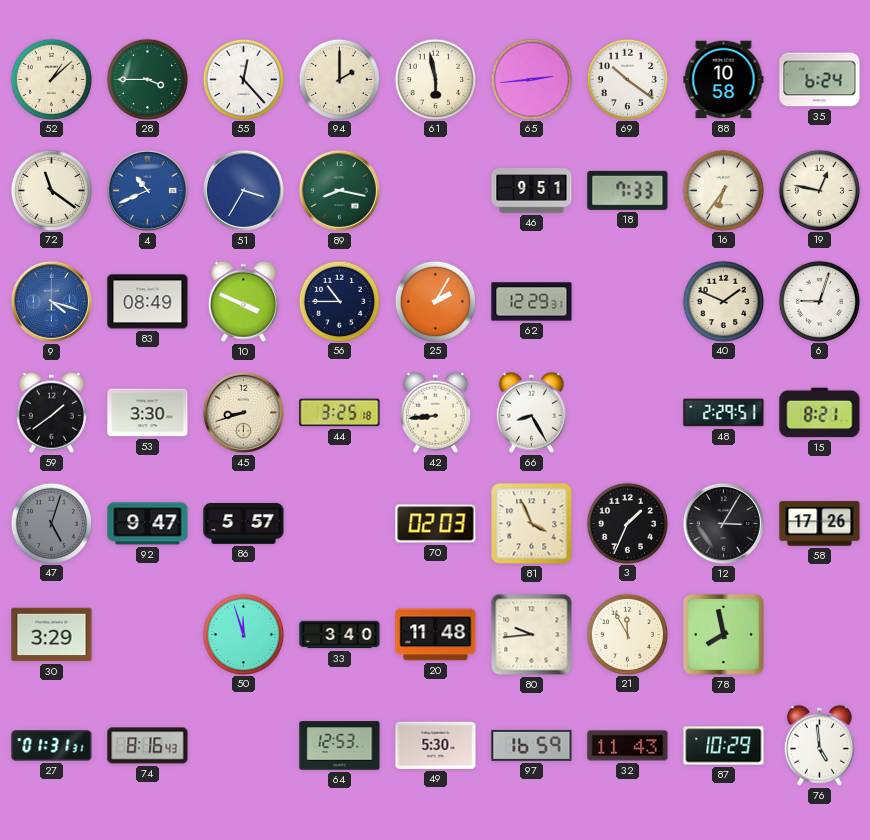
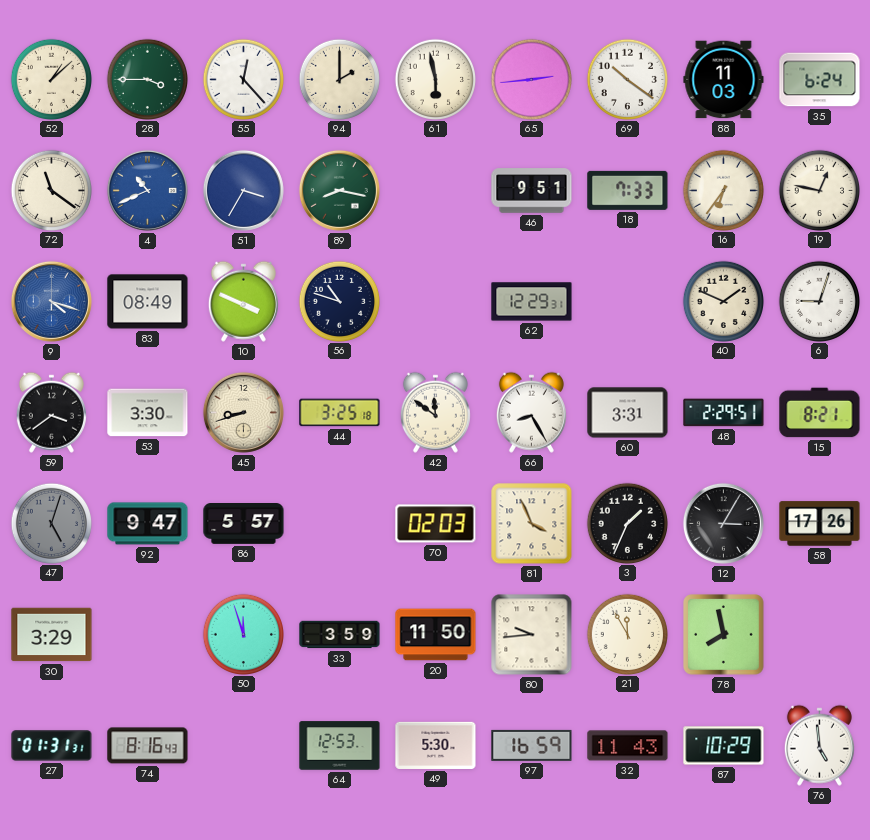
88: 10:58 -> 11:03 (724, 80)
56: 10:45 -> 10:48 (339, 301)
25: 2:05 -> none (435, 301)
59: 1:39 -> 3:39 (51, 412)
42: 8:44 -> 11:51 (435, 412)
60: none -> 3:31 (628, 413)
33: 3:40 -> 3:59 (340, 635)
20: 11:48 -> 11:50 (436, 635)
